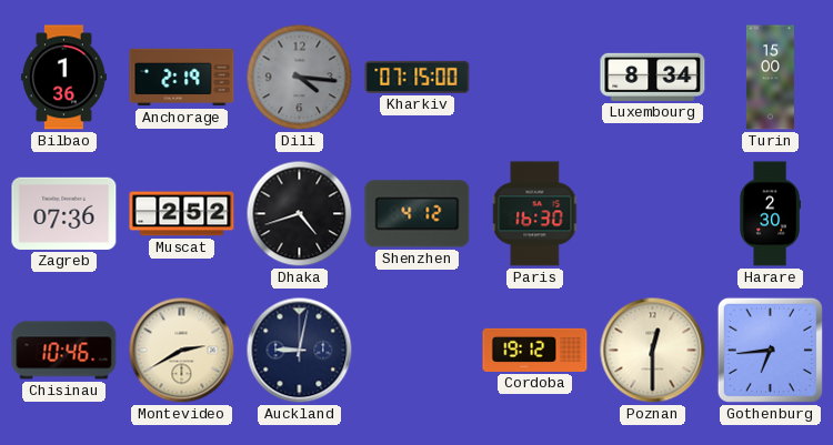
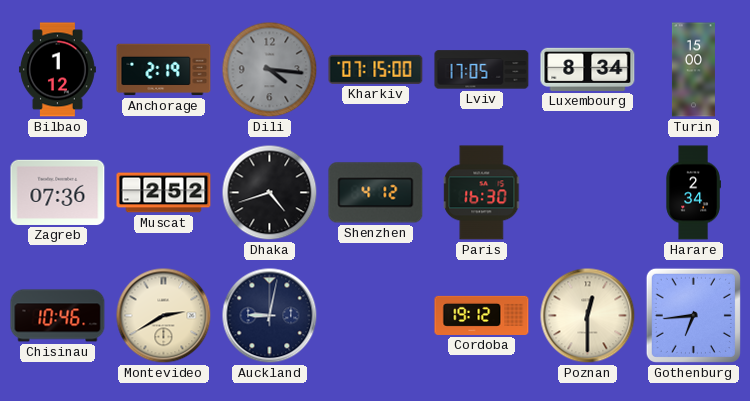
Bilbao: 1:36 -> 1:12 (57, 70)
Lviv: none -> 17:05 (482, 70)
Harare: 2:30 -> 2:34 (693, 193)
